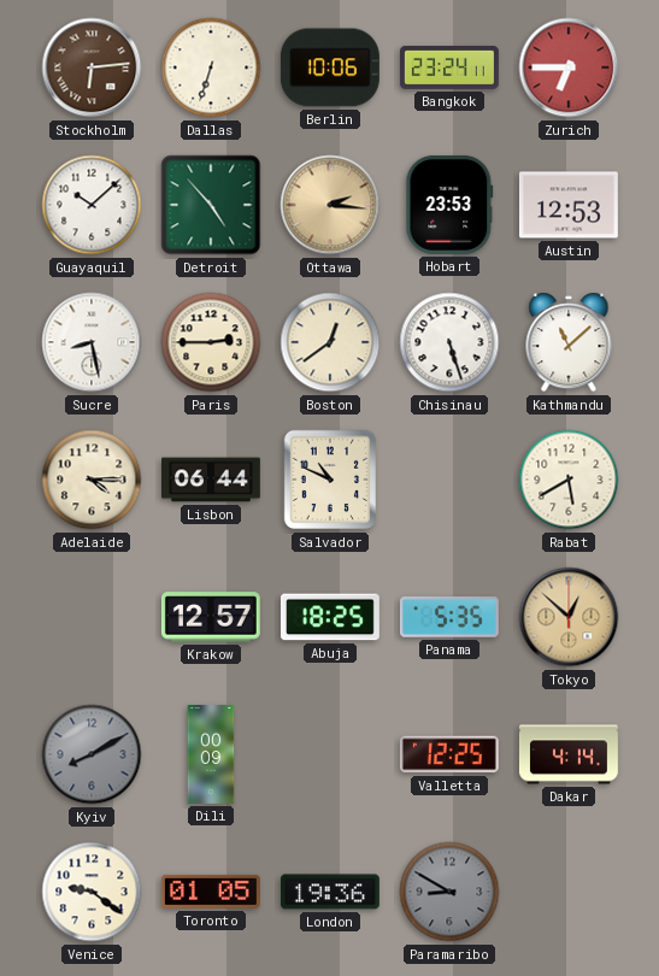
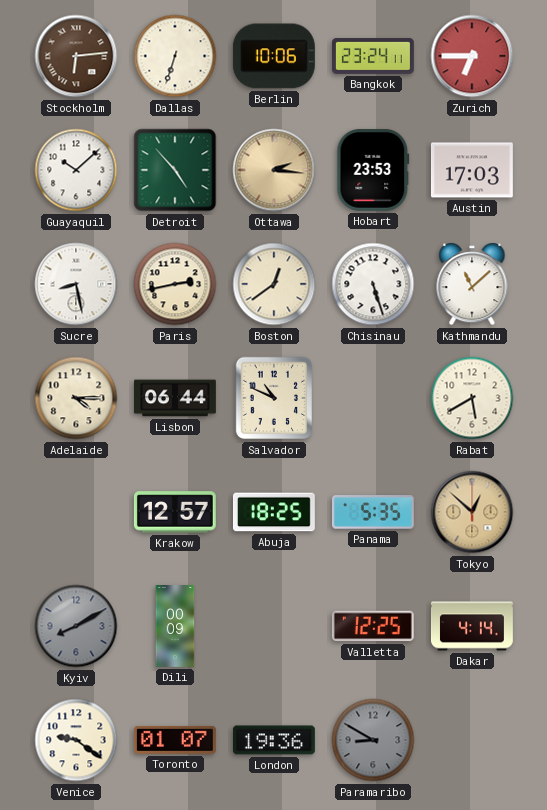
Austin: 12:53 -> 17:03 (472, 170)
Paris: 2:45 -> 2:43 (175, 284)
Toronto: 01:05 -> 01:07 (175, 740)
